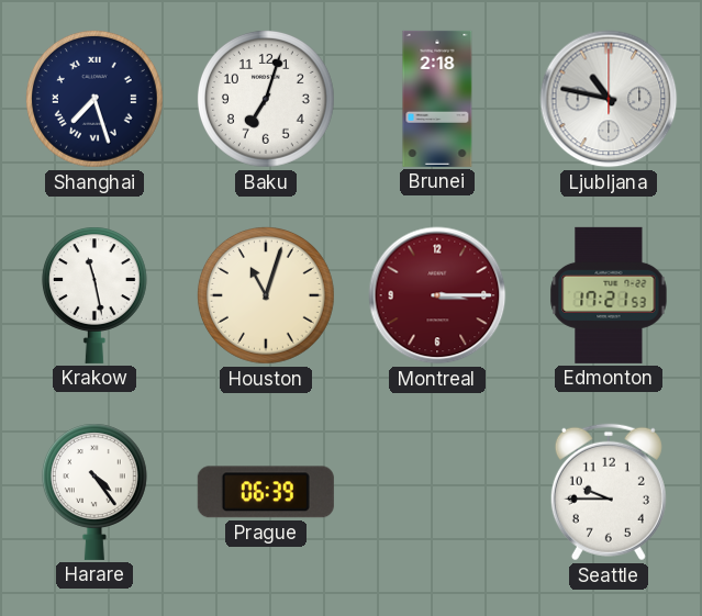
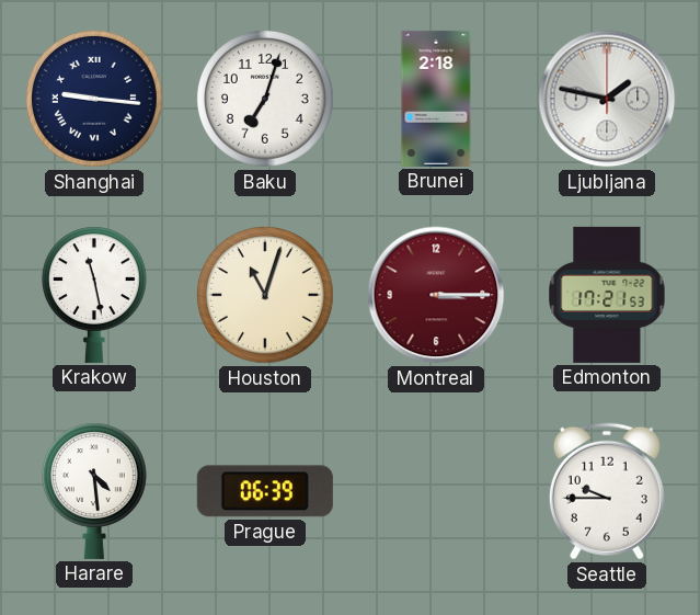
Shanghai: 7:27 -> 9:16 (95, 100)
Ljubljana: 10:47 -> 1:47 (607, 99)
Harare: 4:24 -> 4:29 (94, 491)
